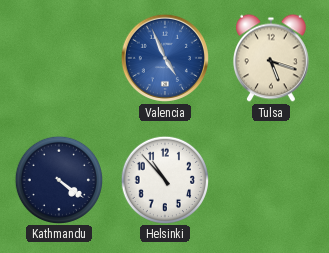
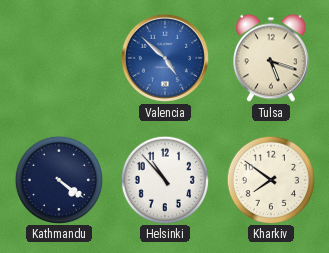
Valencia: 4:56 -> 4:52 (165, 58)
Kharkiv: none -> 7:51 (270, 179)
